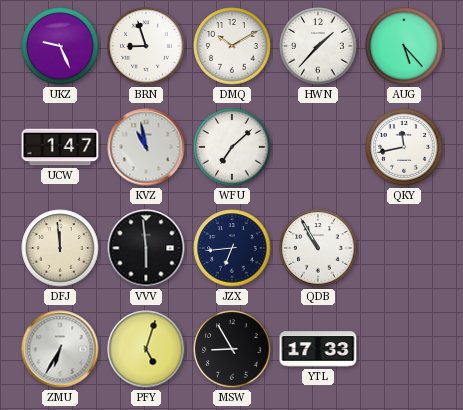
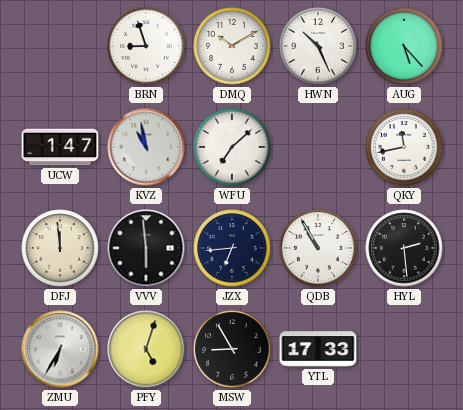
UKZ: 9:26 -> none (60, 46)
HWN: 1:37 -> 10:26 (318, 46)
HYL: none -> 2:29 (404, 248)
